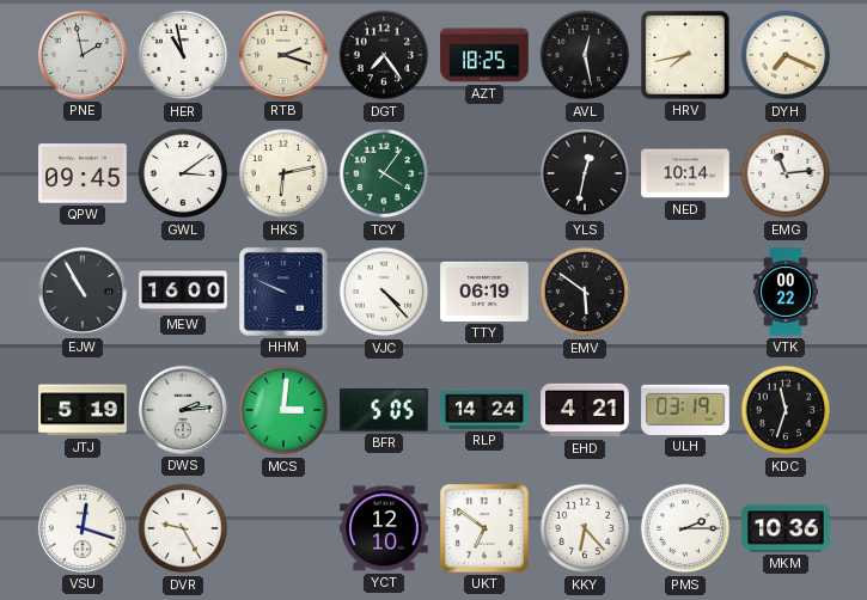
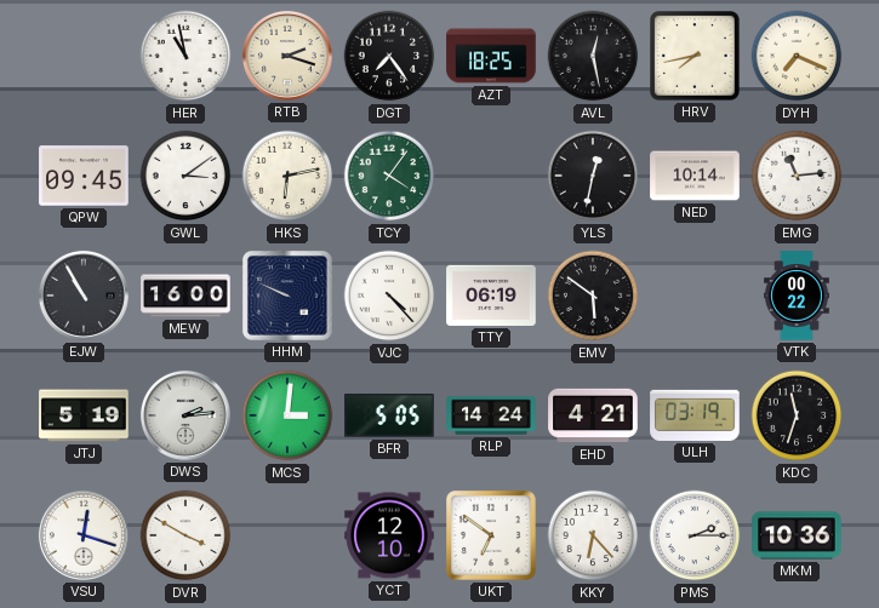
PNE: 1:58 -> none (83, 55)
DVR: 9:25 -> 3:50 (185, 535)
